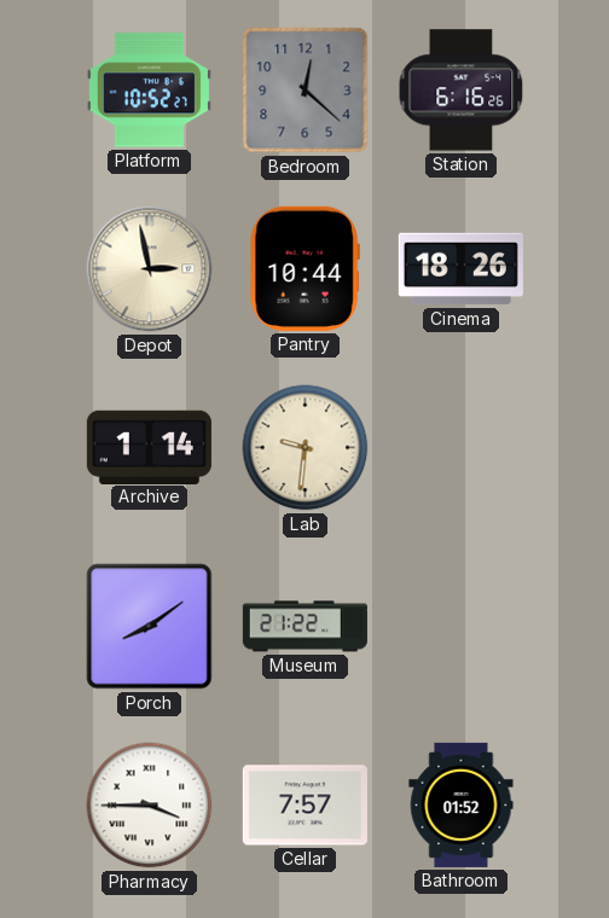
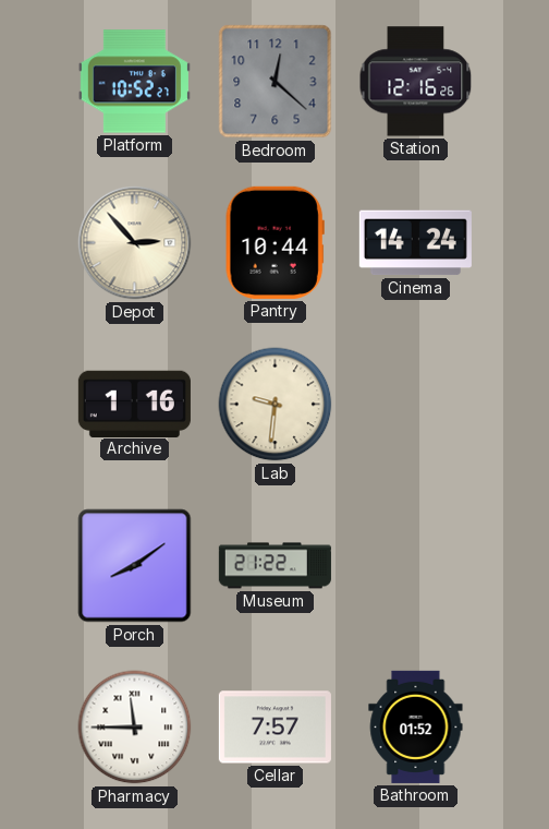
Station: 6:16 -> 12:16 (416, 82)
Depot: 2:58 -> 2:53 (135, 243)
Cinema: 18:26 -> 14:24 (415, 243)
Archive: 1:14 -> 1:16 (134, 404)
Pharmacy: 3:45 -> 11:45 (135, 728)
